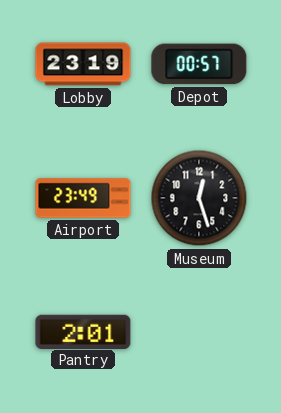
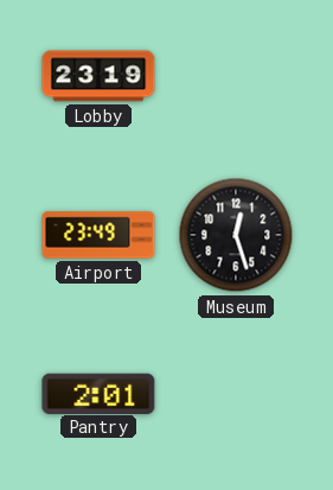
Depot: 00:57 -> none (199, 64)
